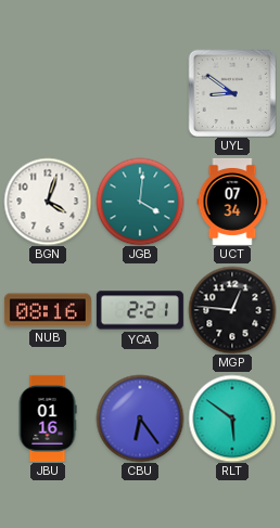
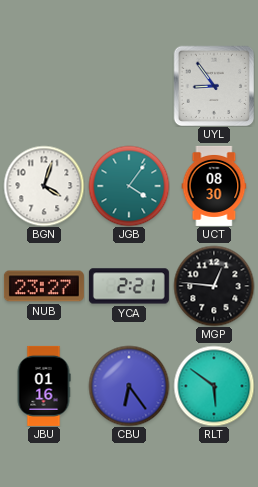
UYL: 8:51 -> 8:54 (214, 86)
JGB: 4:01 -> 4:06 (129, 186)
UCT: 07:34 -> 08:30 (214, 186)
NUB: 08:16 -> 23:27 (44, 286)
